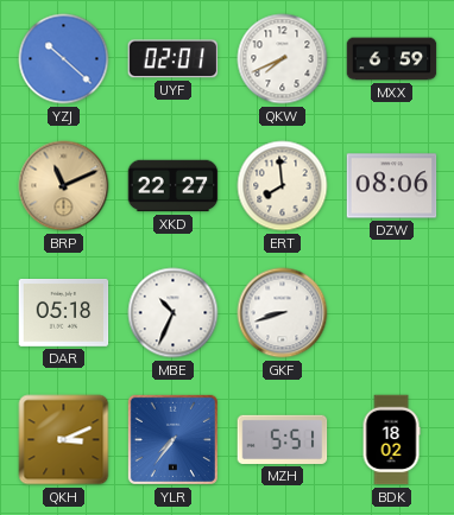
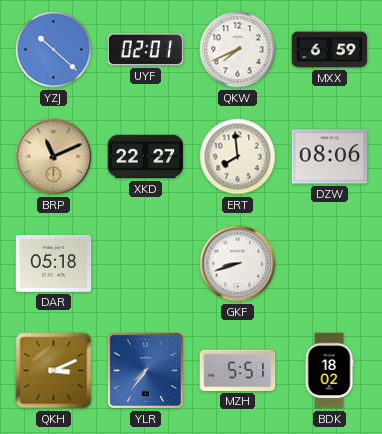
MBE: 10:34 -> none (174, 313)
